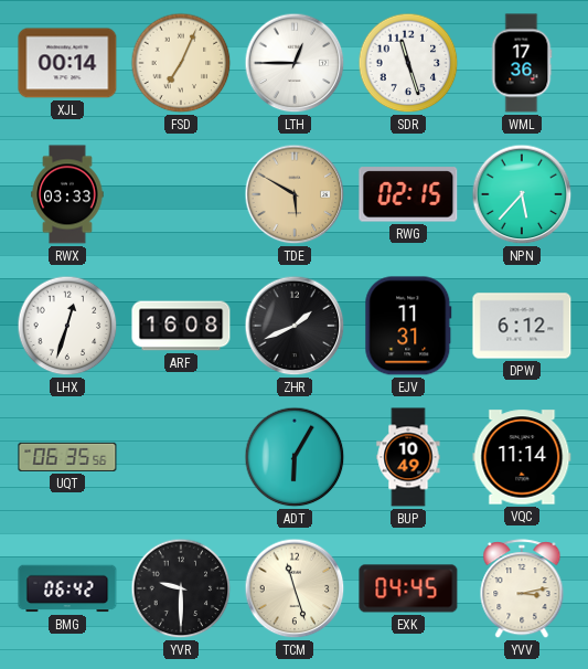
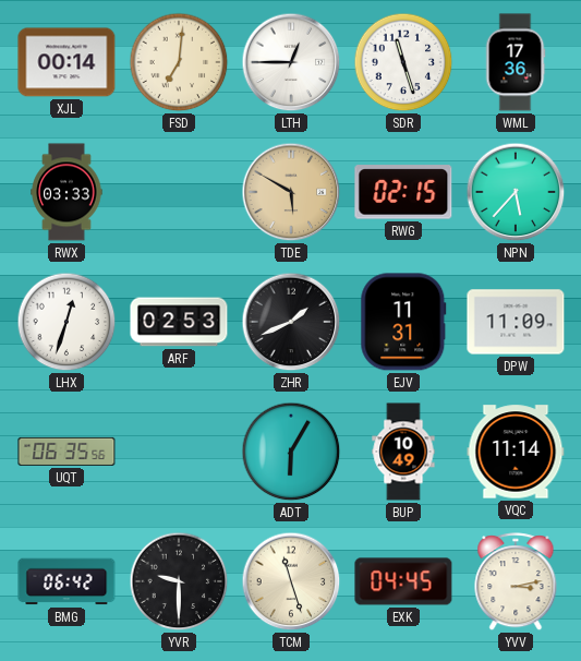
FSD: 7:04 -> 7:01 (179, 62)
ARF: 16:08 -> 02:53 (179, 322)
DPW: 6:12 -> 11:09 (516, 322)
